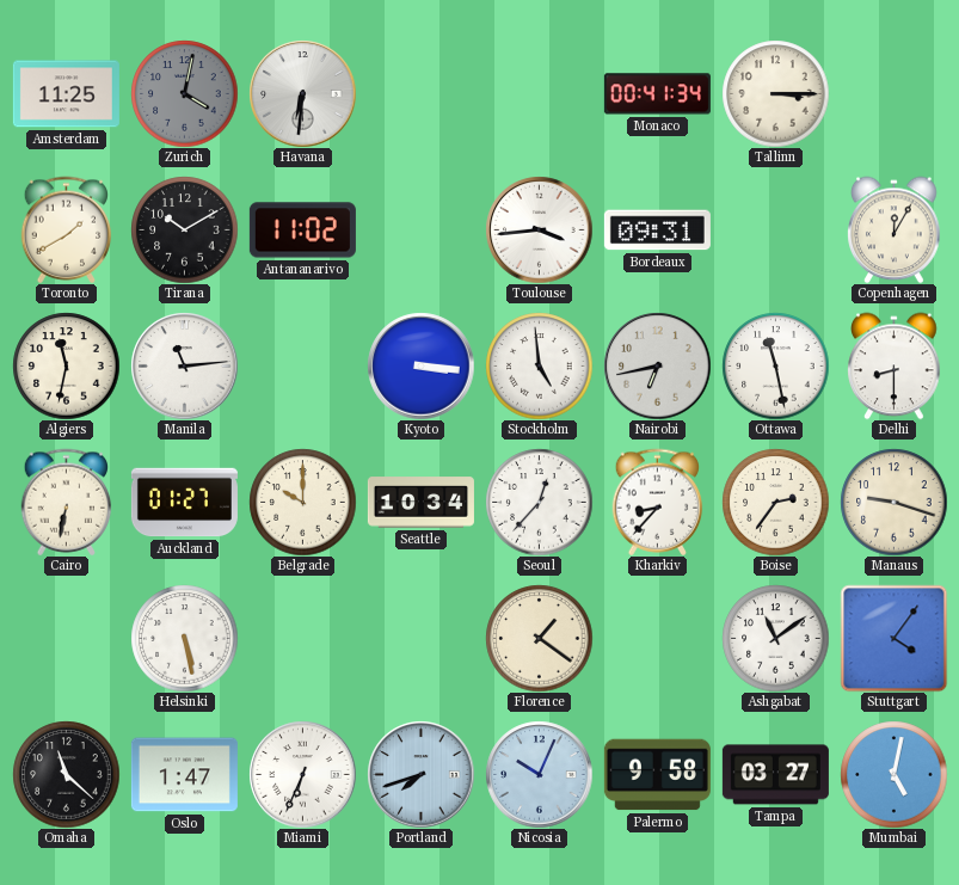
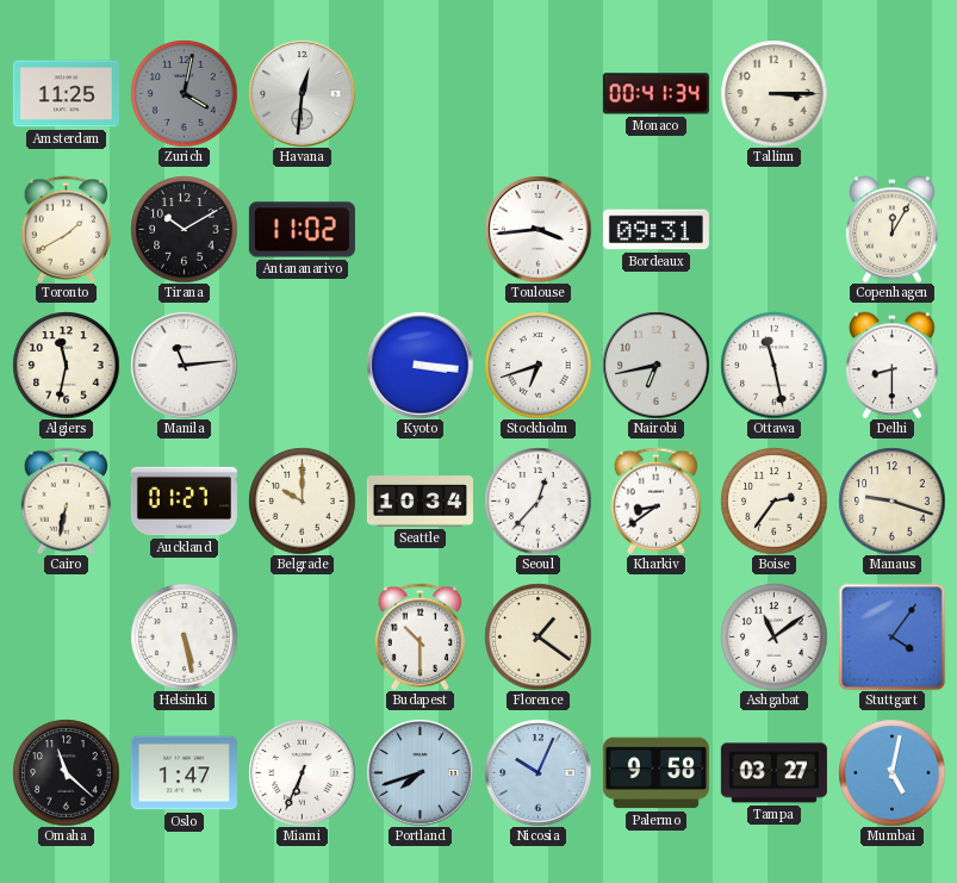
Havana: 6:31 -> 12:31 (302, 93)
Stockholm: 4:59 -> 6:42 (537, 365)
Kharkiv: 8:37 -> 8:39 (657, 500)
Budapest: none -> 10:30 (421, 636)
